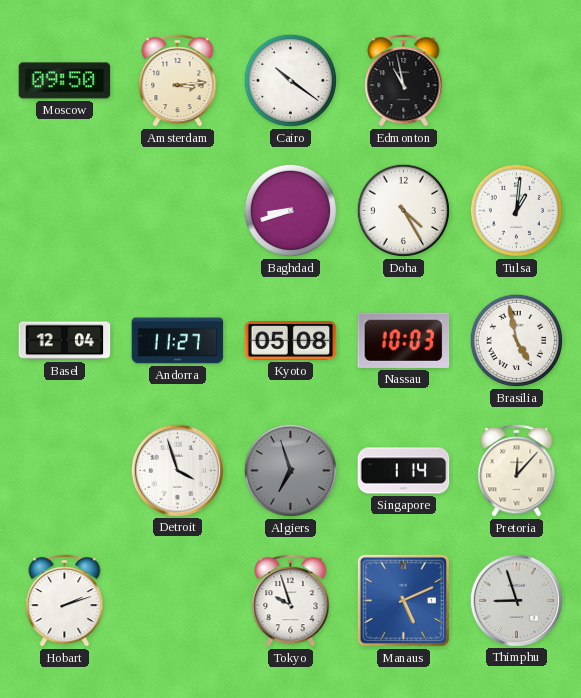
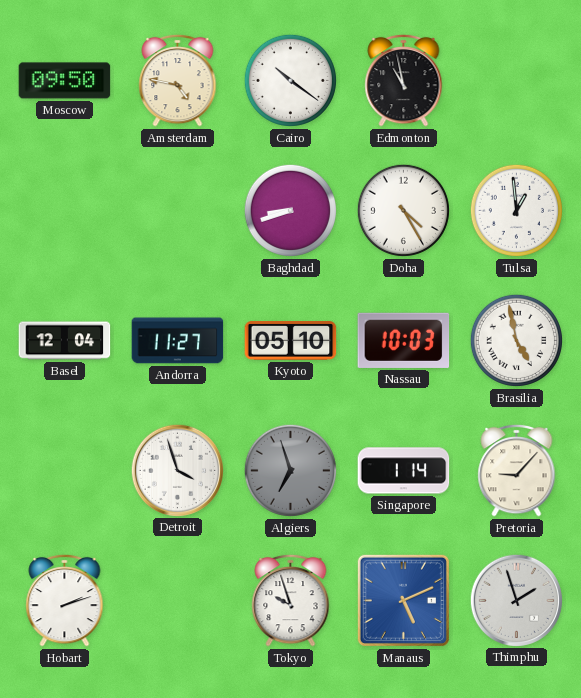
Amsterdam: 3:14 -> 4:47 (178, 80)
Tulsa: 1:01 -> 12:59 (516, 210)
Kyoto: 05:08 -> 05:10 (291, 341)
Pretoria: 12:07 -> 9:07 (517, 470)
Thimphu: 8:57 -> 1:57 (516, 600)
